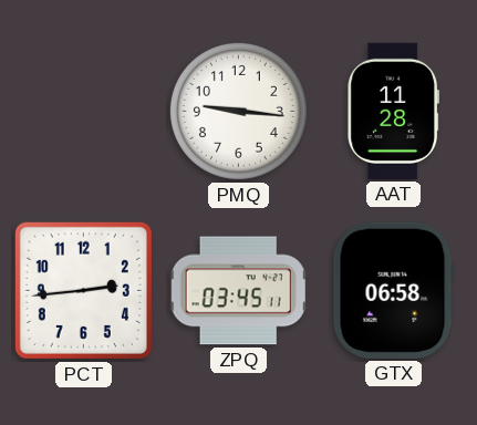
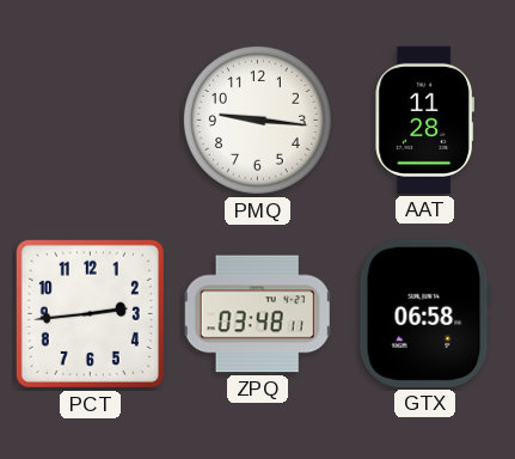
ZPQ: 03:45 -> 03:48 (258, 314)
